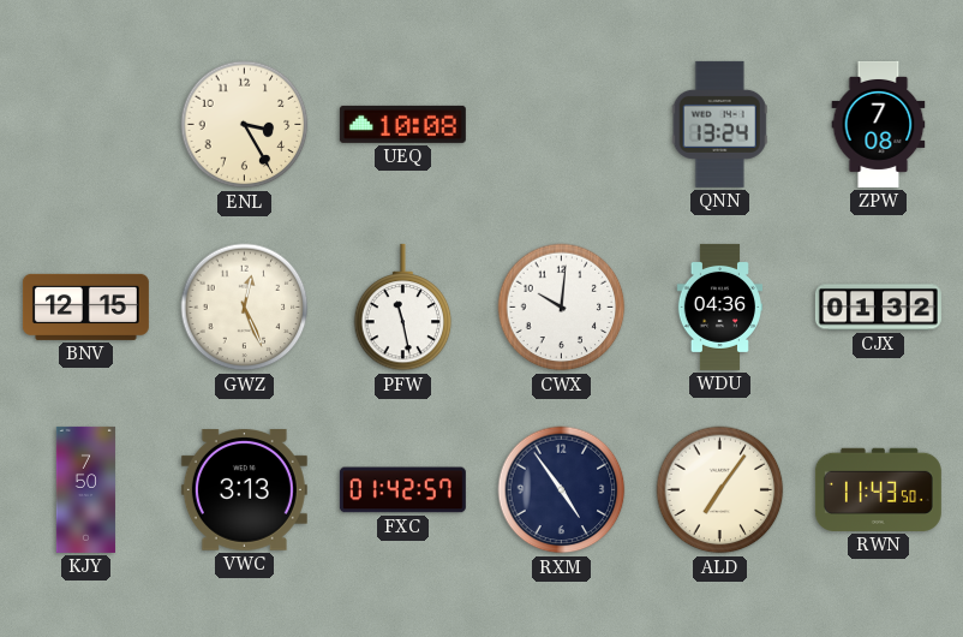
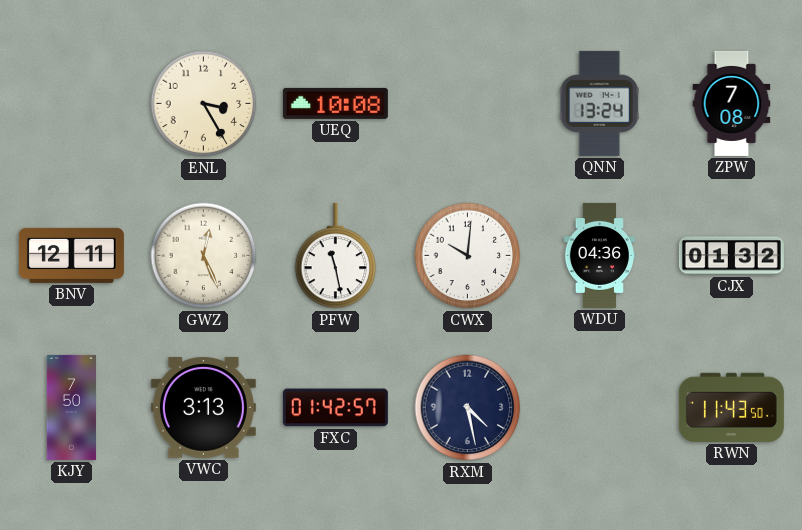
BNV: 12:15 -> 12:11 (71, 255)
RXM: 4:54 -> 4:28 (468, 408)
ALD: 7:06 -> none (720, 490)
